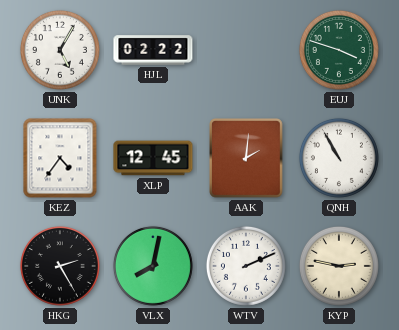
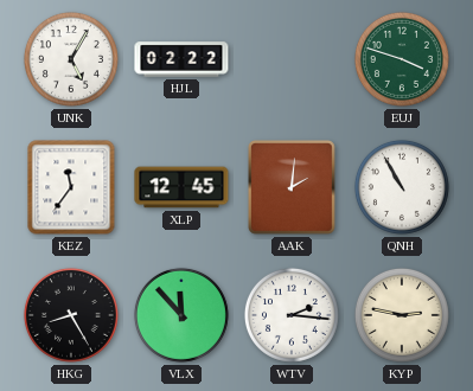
KEZ: 4:36 -> 11:36 (71, 187)
HKG: 2:25 -> 8:25 (71, 315)
VLX: 8:02 -> 11:53 (181, 315)
WTV: 2:11 -> 2:16 (292, 315)
